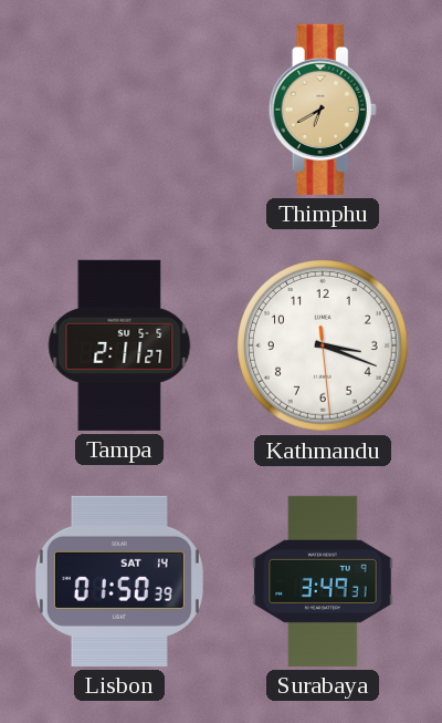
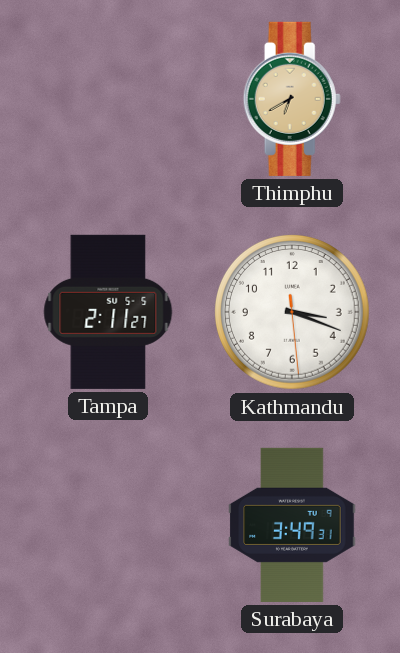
Lisbon: 01:50 -> none (119, 581)
